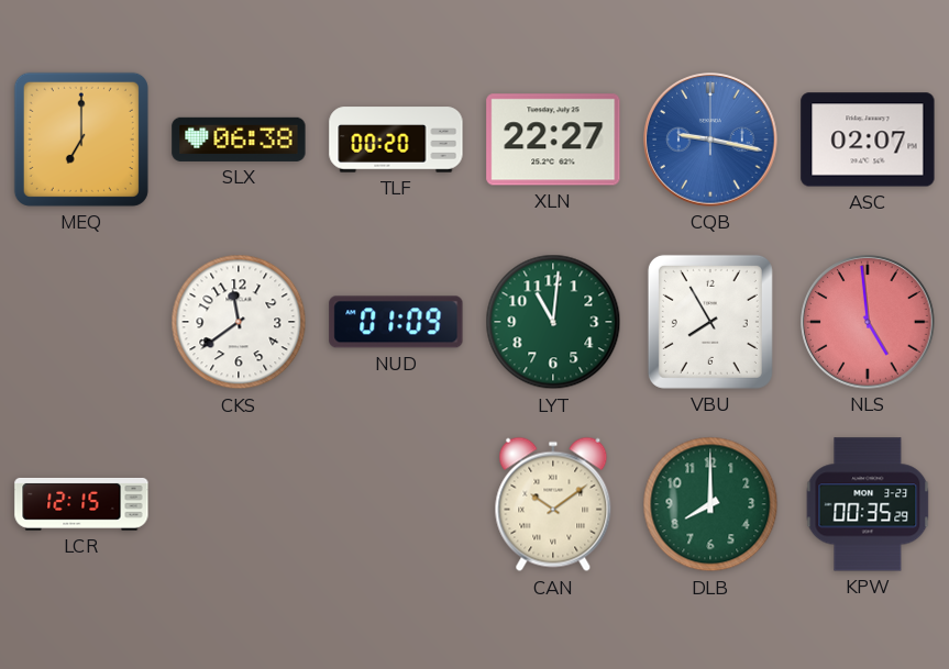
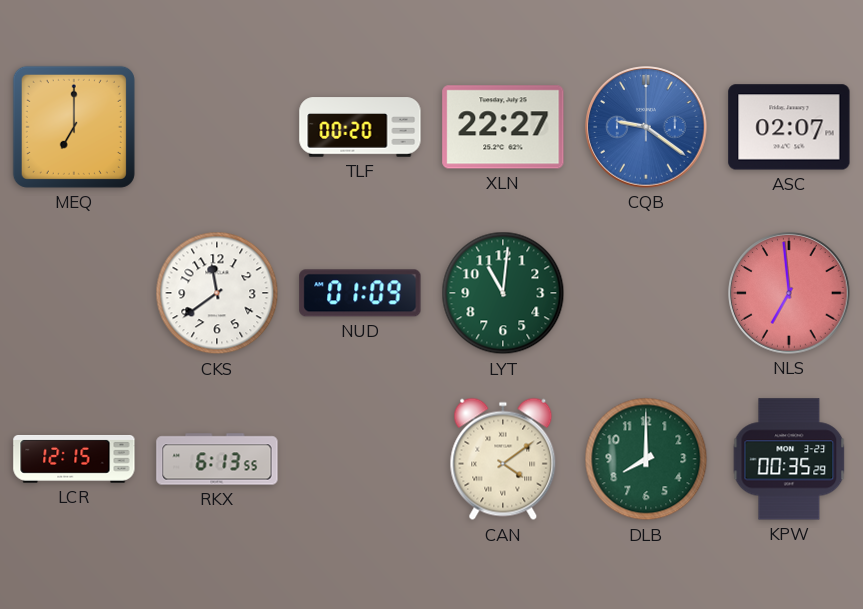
SLX: 06:38 -> none (239, 140)
CQB: 9:17 -> 9:21 (646, 127)
VBU: 7:55 -> none (710, 322)
NLS: 4:59 -> 6:59 (789, 293)
RKX: none -> 6:13 (217, 459)
CAN: 10:09 -> 4:09 (503, 459)
